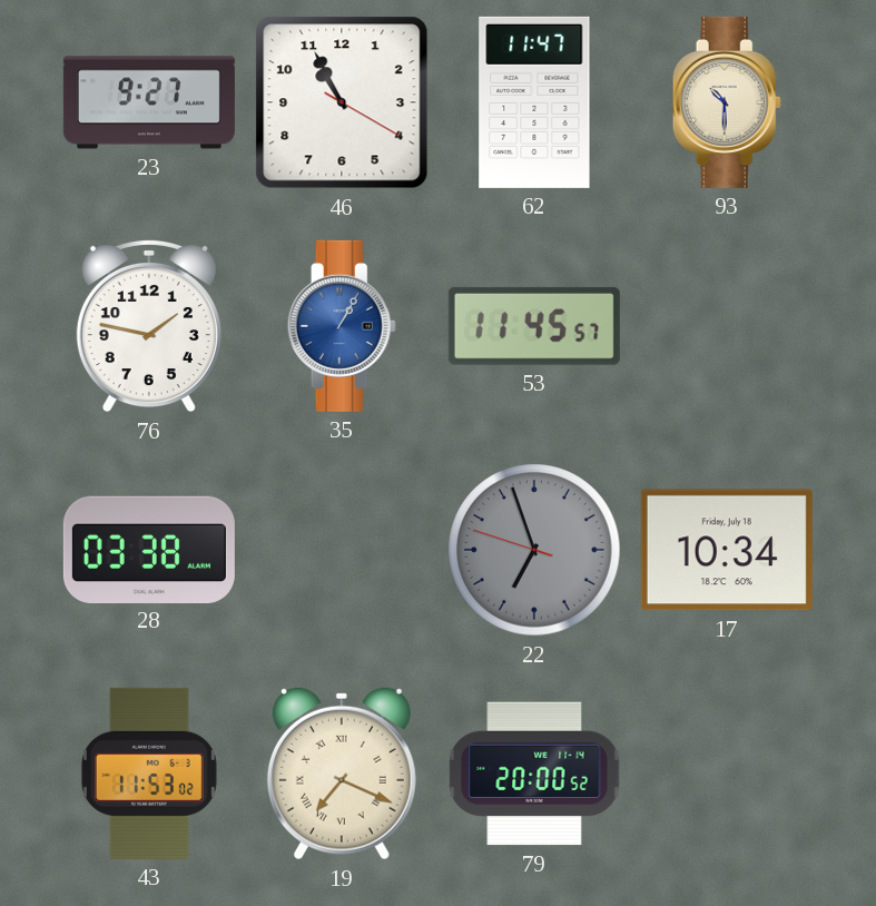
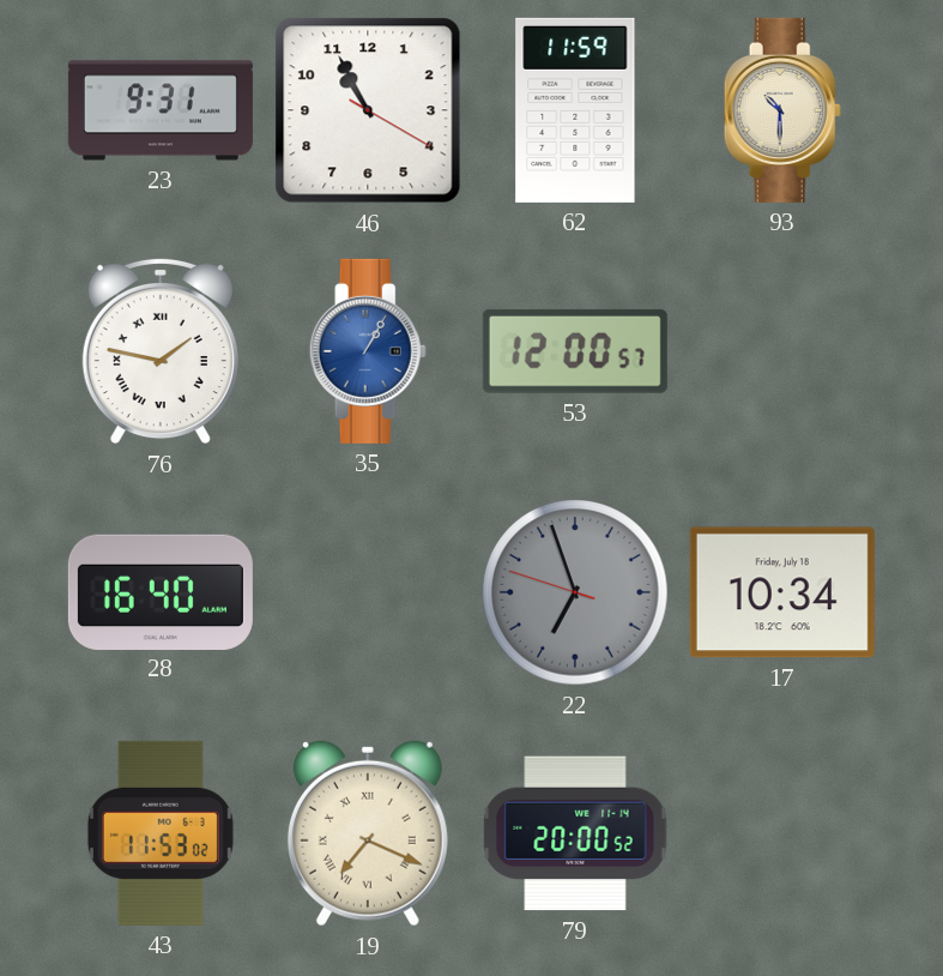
23: 9:27 -> 9:31 (161, 110)
62: 11:47 -> 11:59 (575, 110)
76 numerals: Arabic -> Roman (161, 351)
53: 11:45 -> 12:00 (575, 351)
28: 03:38 -> 16:40 (161, 591)
